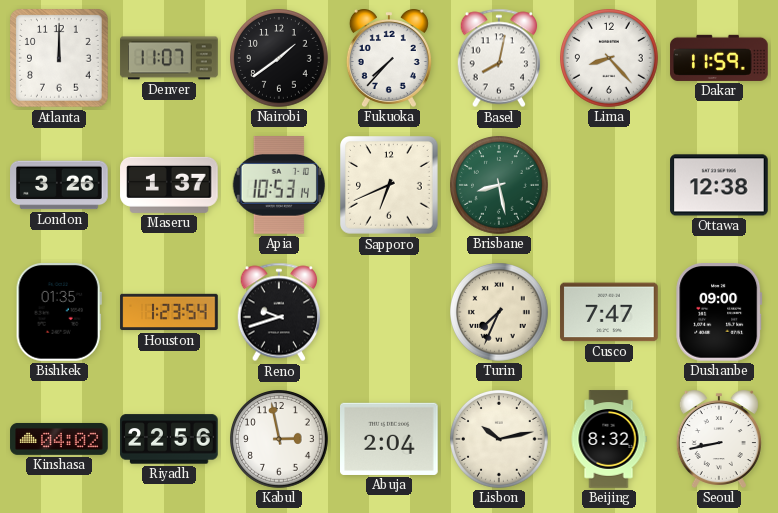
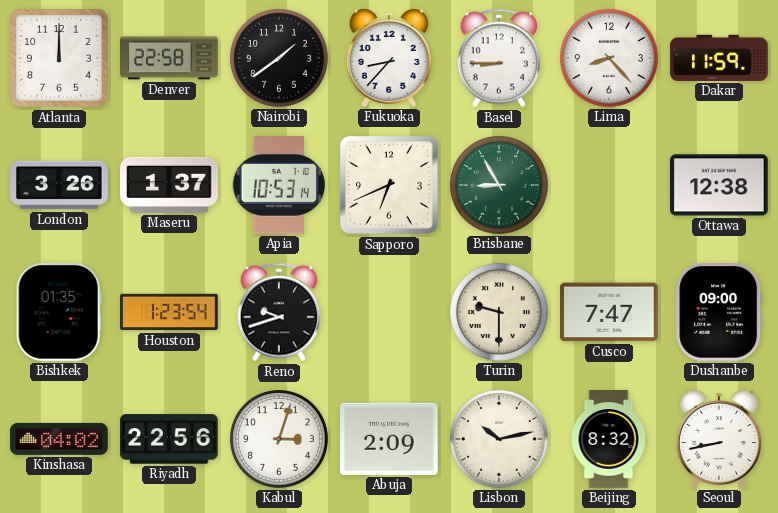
Denver: 11:07 -> 22:58 (169, 58)
Fukuoka: 7:37 -> 8:37 (389, 58)
Basel: 8:02 -> 8:45 (499, 58)
Brisbane: 8:28 -> 8:55 (500, 186)
Turin: 7:34 -> 9:30 (500, 313)
Kabul: 2:58 -> 3:03 (280, 440)
Abuja: 2:04 -> 2:09 (390, 439)
